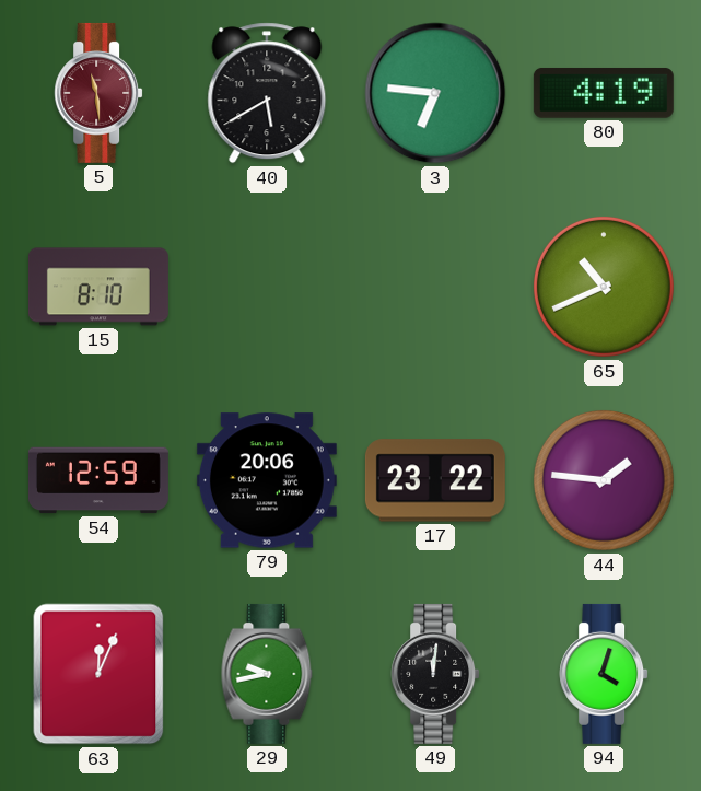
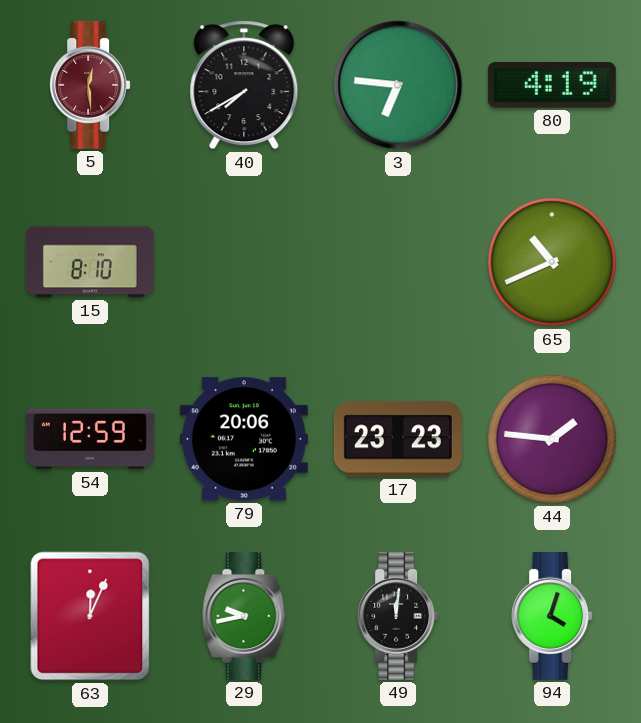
5: 11:29 -> 12:29 (90, 85)
40: 5:40 -> 7:40 (244, 85)
17: 23:22 -> 23:23 (398, 439)
